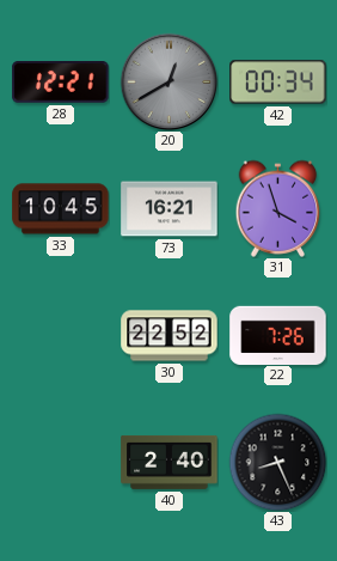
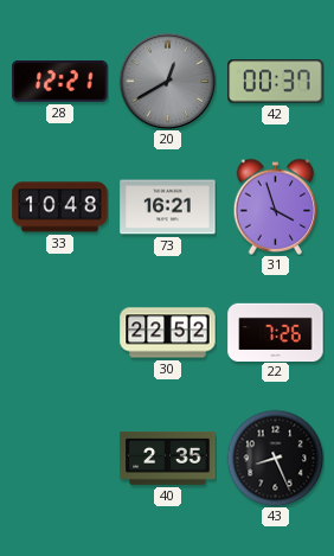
42: 00:34 -> 00:37 (276, 82)
33: 10:45 -> 10:48 (60, 207)
40: 2:40 -> 2:35 (168, 458)
